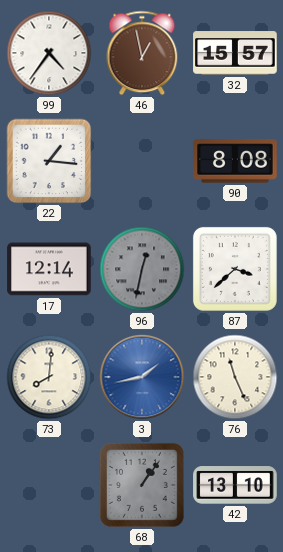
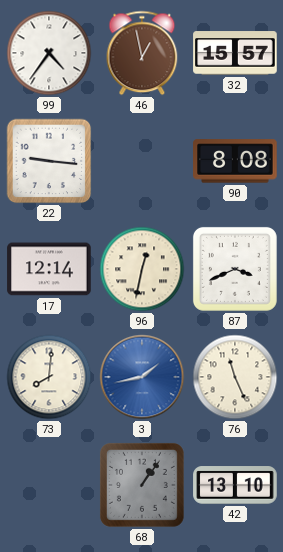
22: 1:16 -> 9:16 (49, 161)
96 dial: grey -> cream (142, 269)
87: 3:38 -> 3:41 (235, 269)
